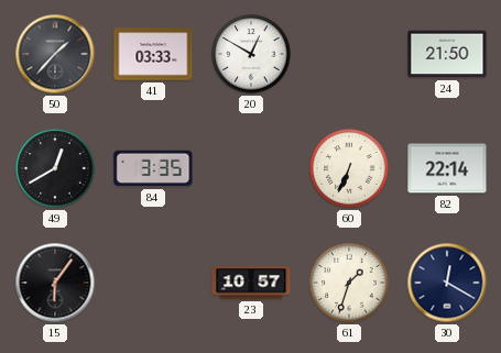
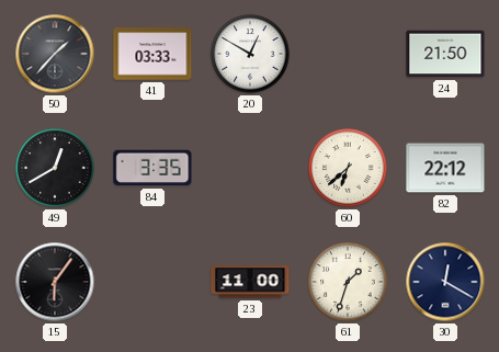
60: 6:34 -> 6:38 (348, 168)
82: 22:14 -> 22:12 (445, 168)
23: 10:57 -> 11:00 (250, 282)
